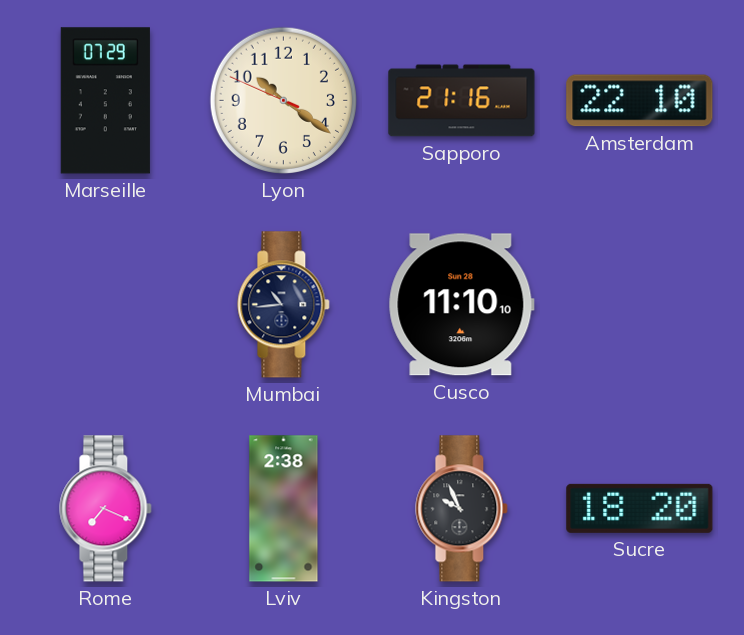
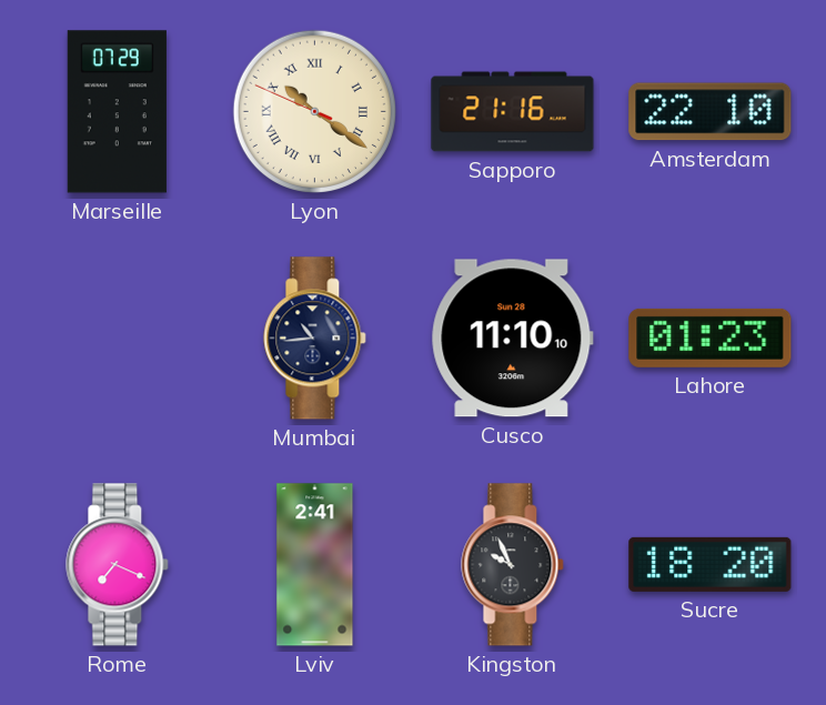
Lyon numerals: Arabic -> Roman (314, 111)
Lahore: none -> 01:23 (711, 338)
Lviv: 2:38 -> 2:41 (315, 565)
